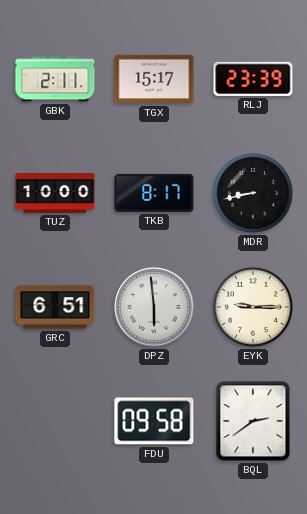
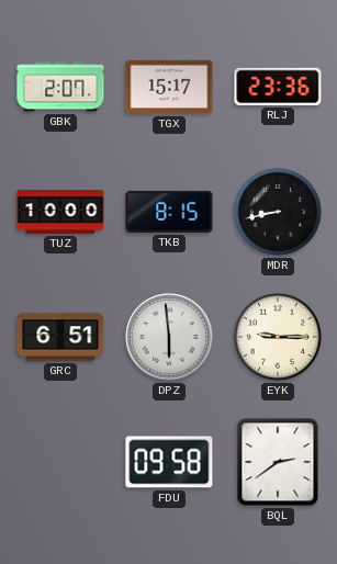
GBK: 2:11 -> 2:07 (60, 87)
RLJ: 23:39 -> 23:36 (278, 87)
TKB: 8:17 -> 8:15 (169, 212)
